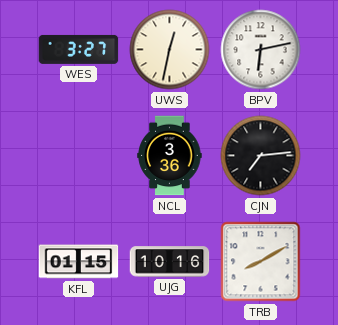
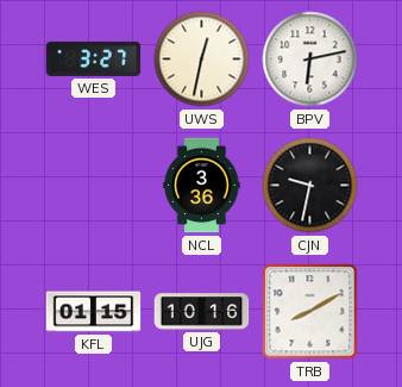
CJN: 7:14 -> 9:32 (310, 186)
